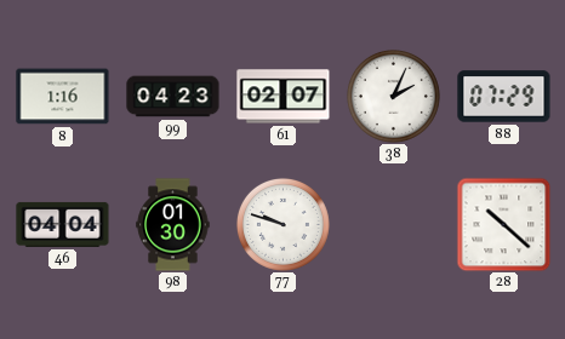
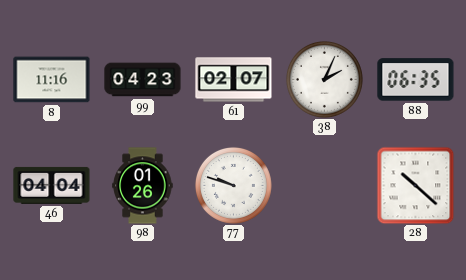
8: 1:16 -> 11:16 (52, 80)
88: 07:29 -> 06:35 (416, 80)
98: 01:30 -> 01:26 (143, 186)
